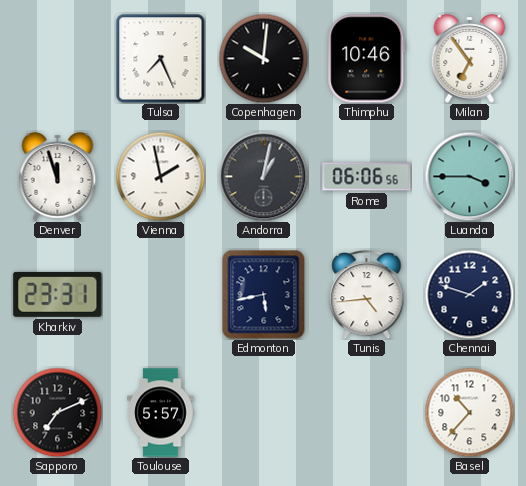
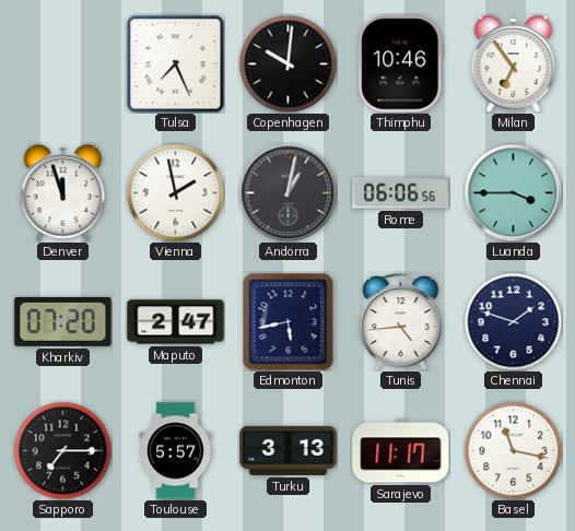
Kharkiv: 23:31 -> 07:20 (63, 321)
Maputo: none -> 2:47 (176, 322)
Sapporo: 7:11 -> 7:15 (62, 450)
Turku: none -> 3:13 (289, 450)
Sarajevo: none -> 11:17 (401, 451)
Basel: 10:37 -> 11:17 (513, 450)
